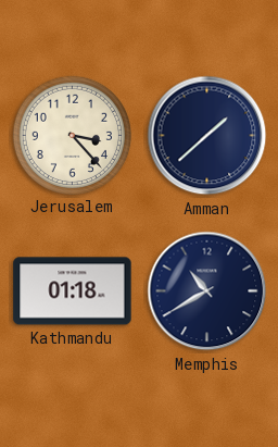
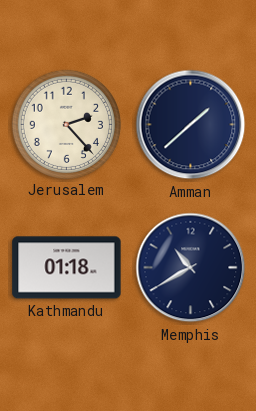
Jerusalem: 3:23 -> 2:23 (66, 124)
